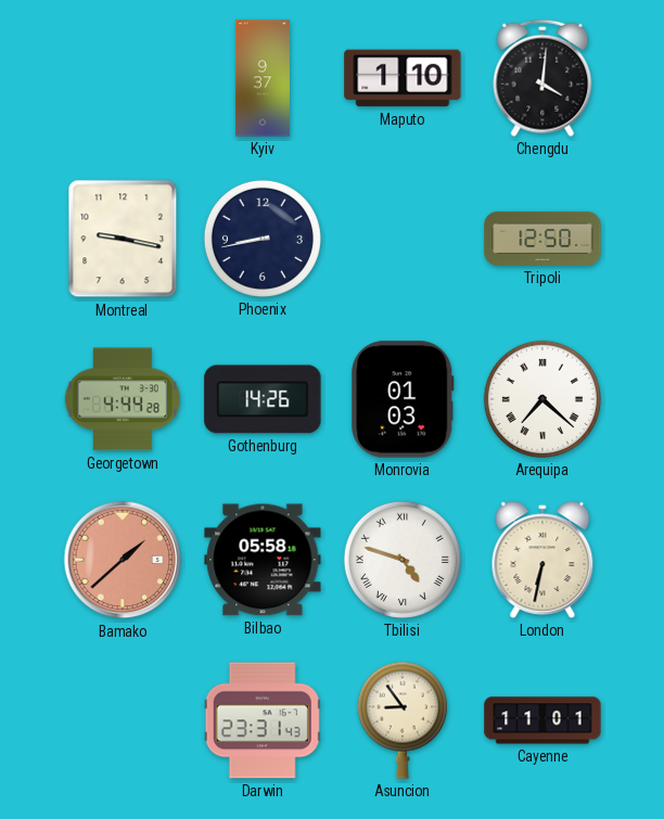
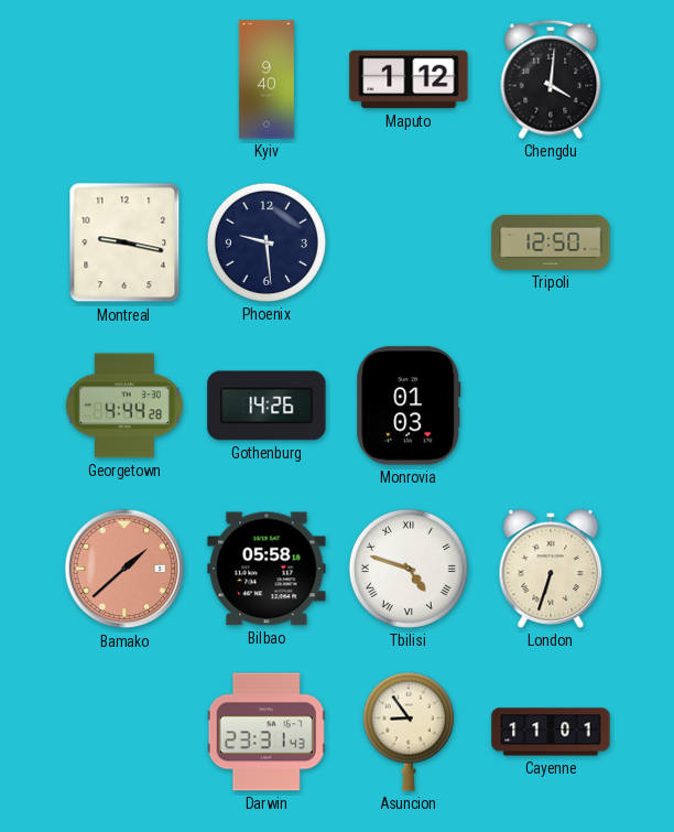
Kyiv: 9:37 -> 9:40 (267, 79)
Maputo: 1:10 -> 1:12 (409, 79)
Phoenix: 8:43 -> 9:29 (267, 242)
Arequipa: 7:22 -> none (542, 399)
London: 6:32 -> 6:33 (551, 569)
